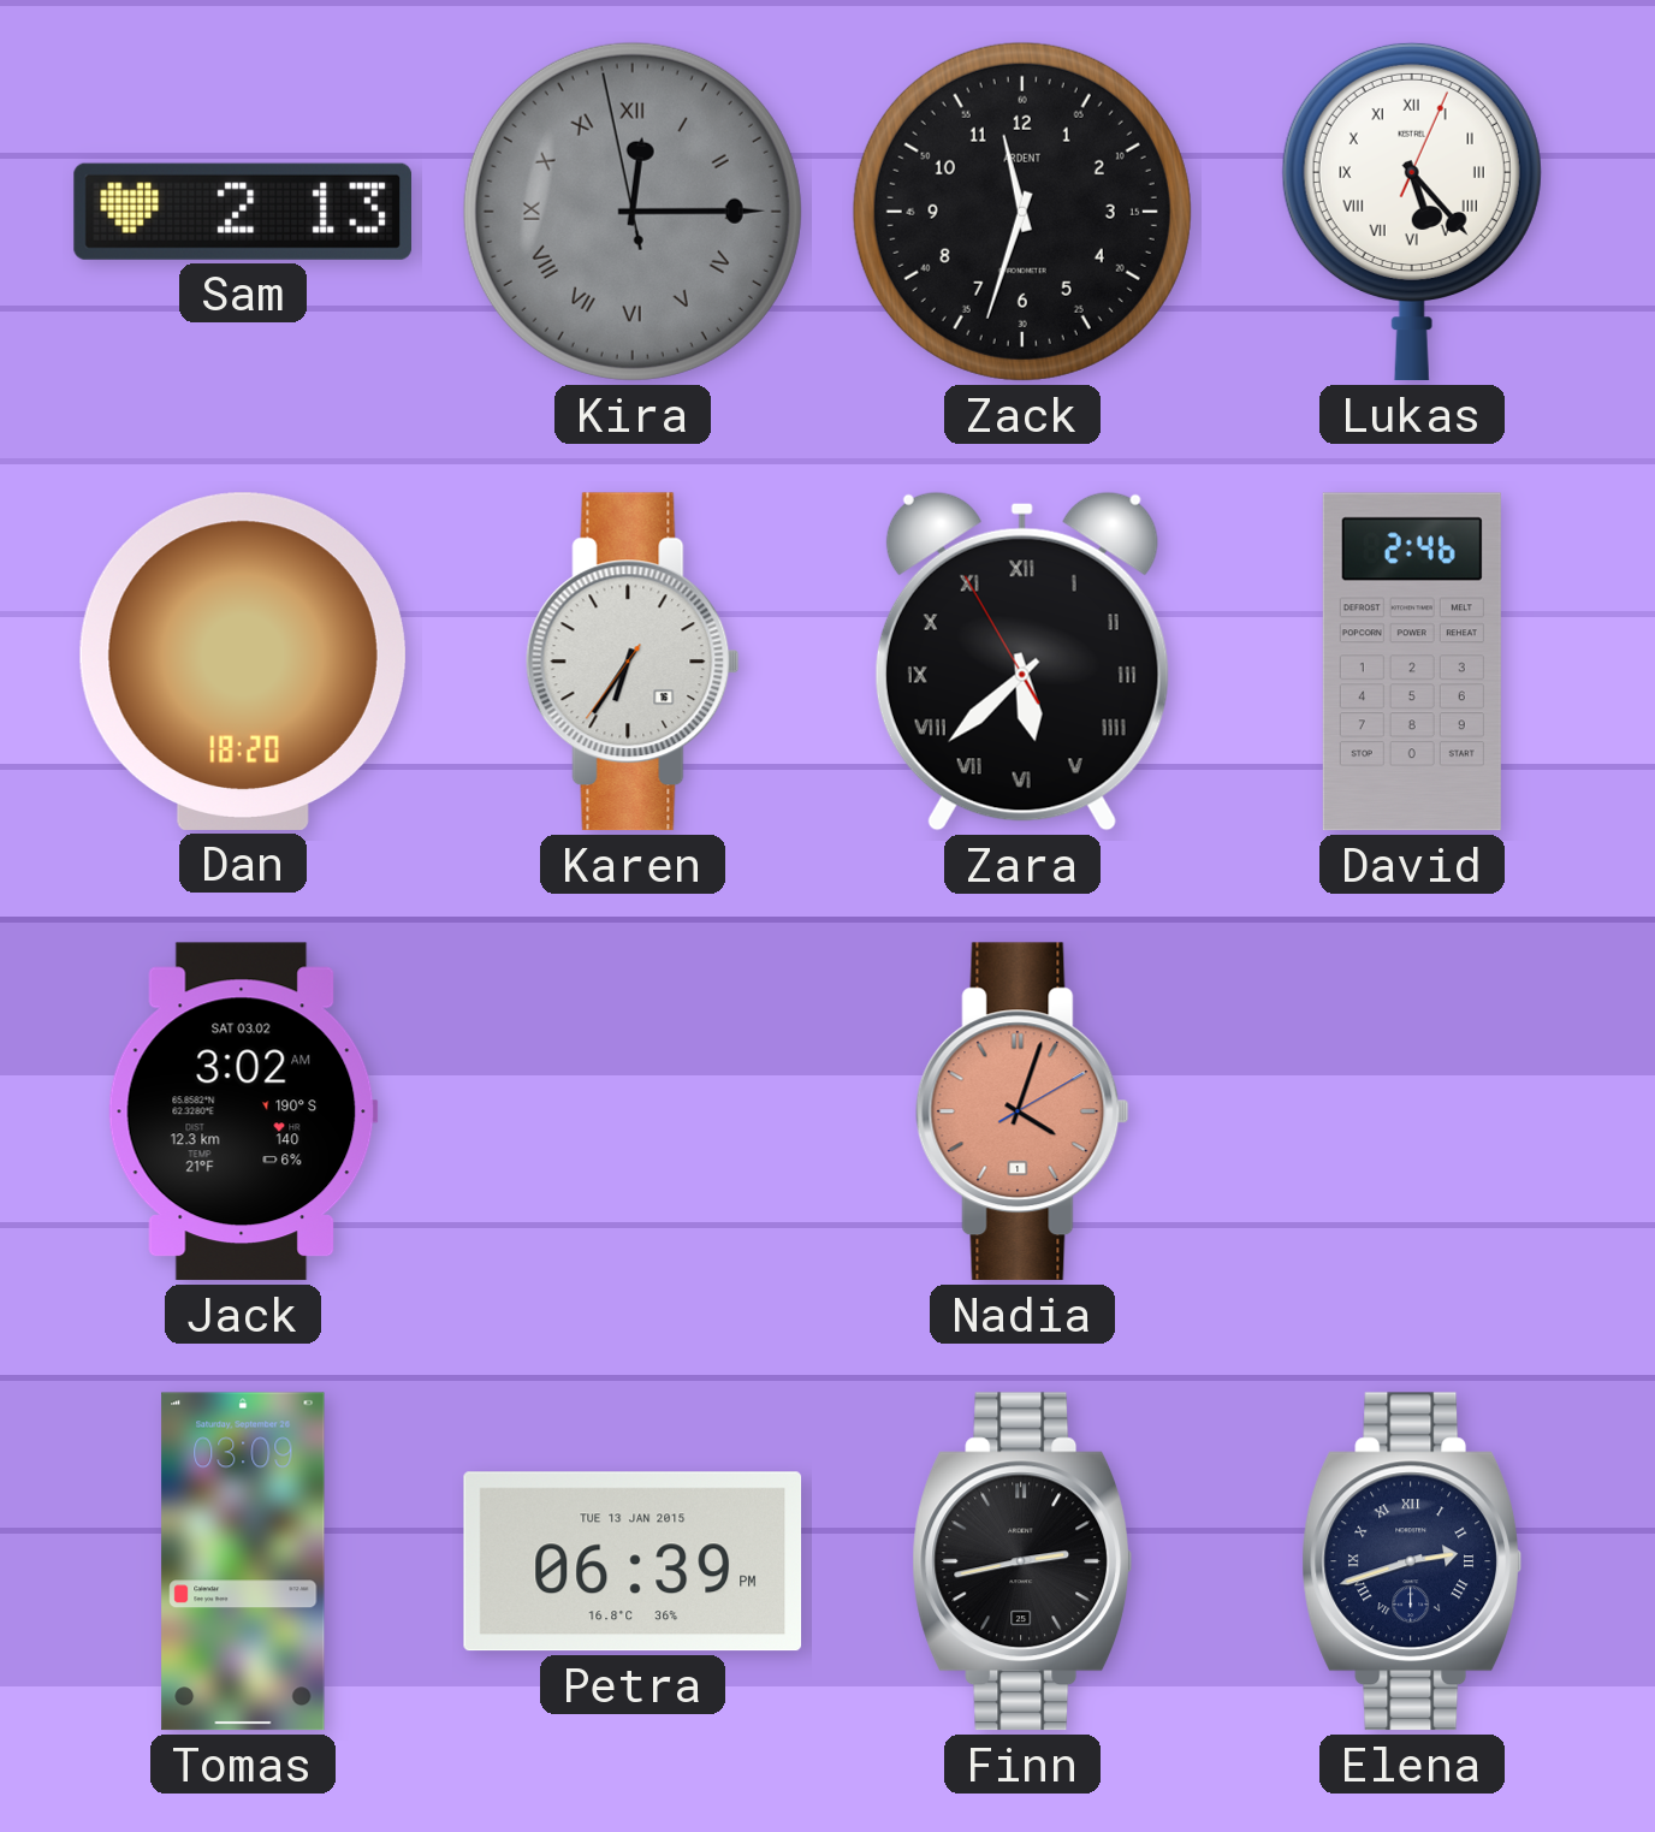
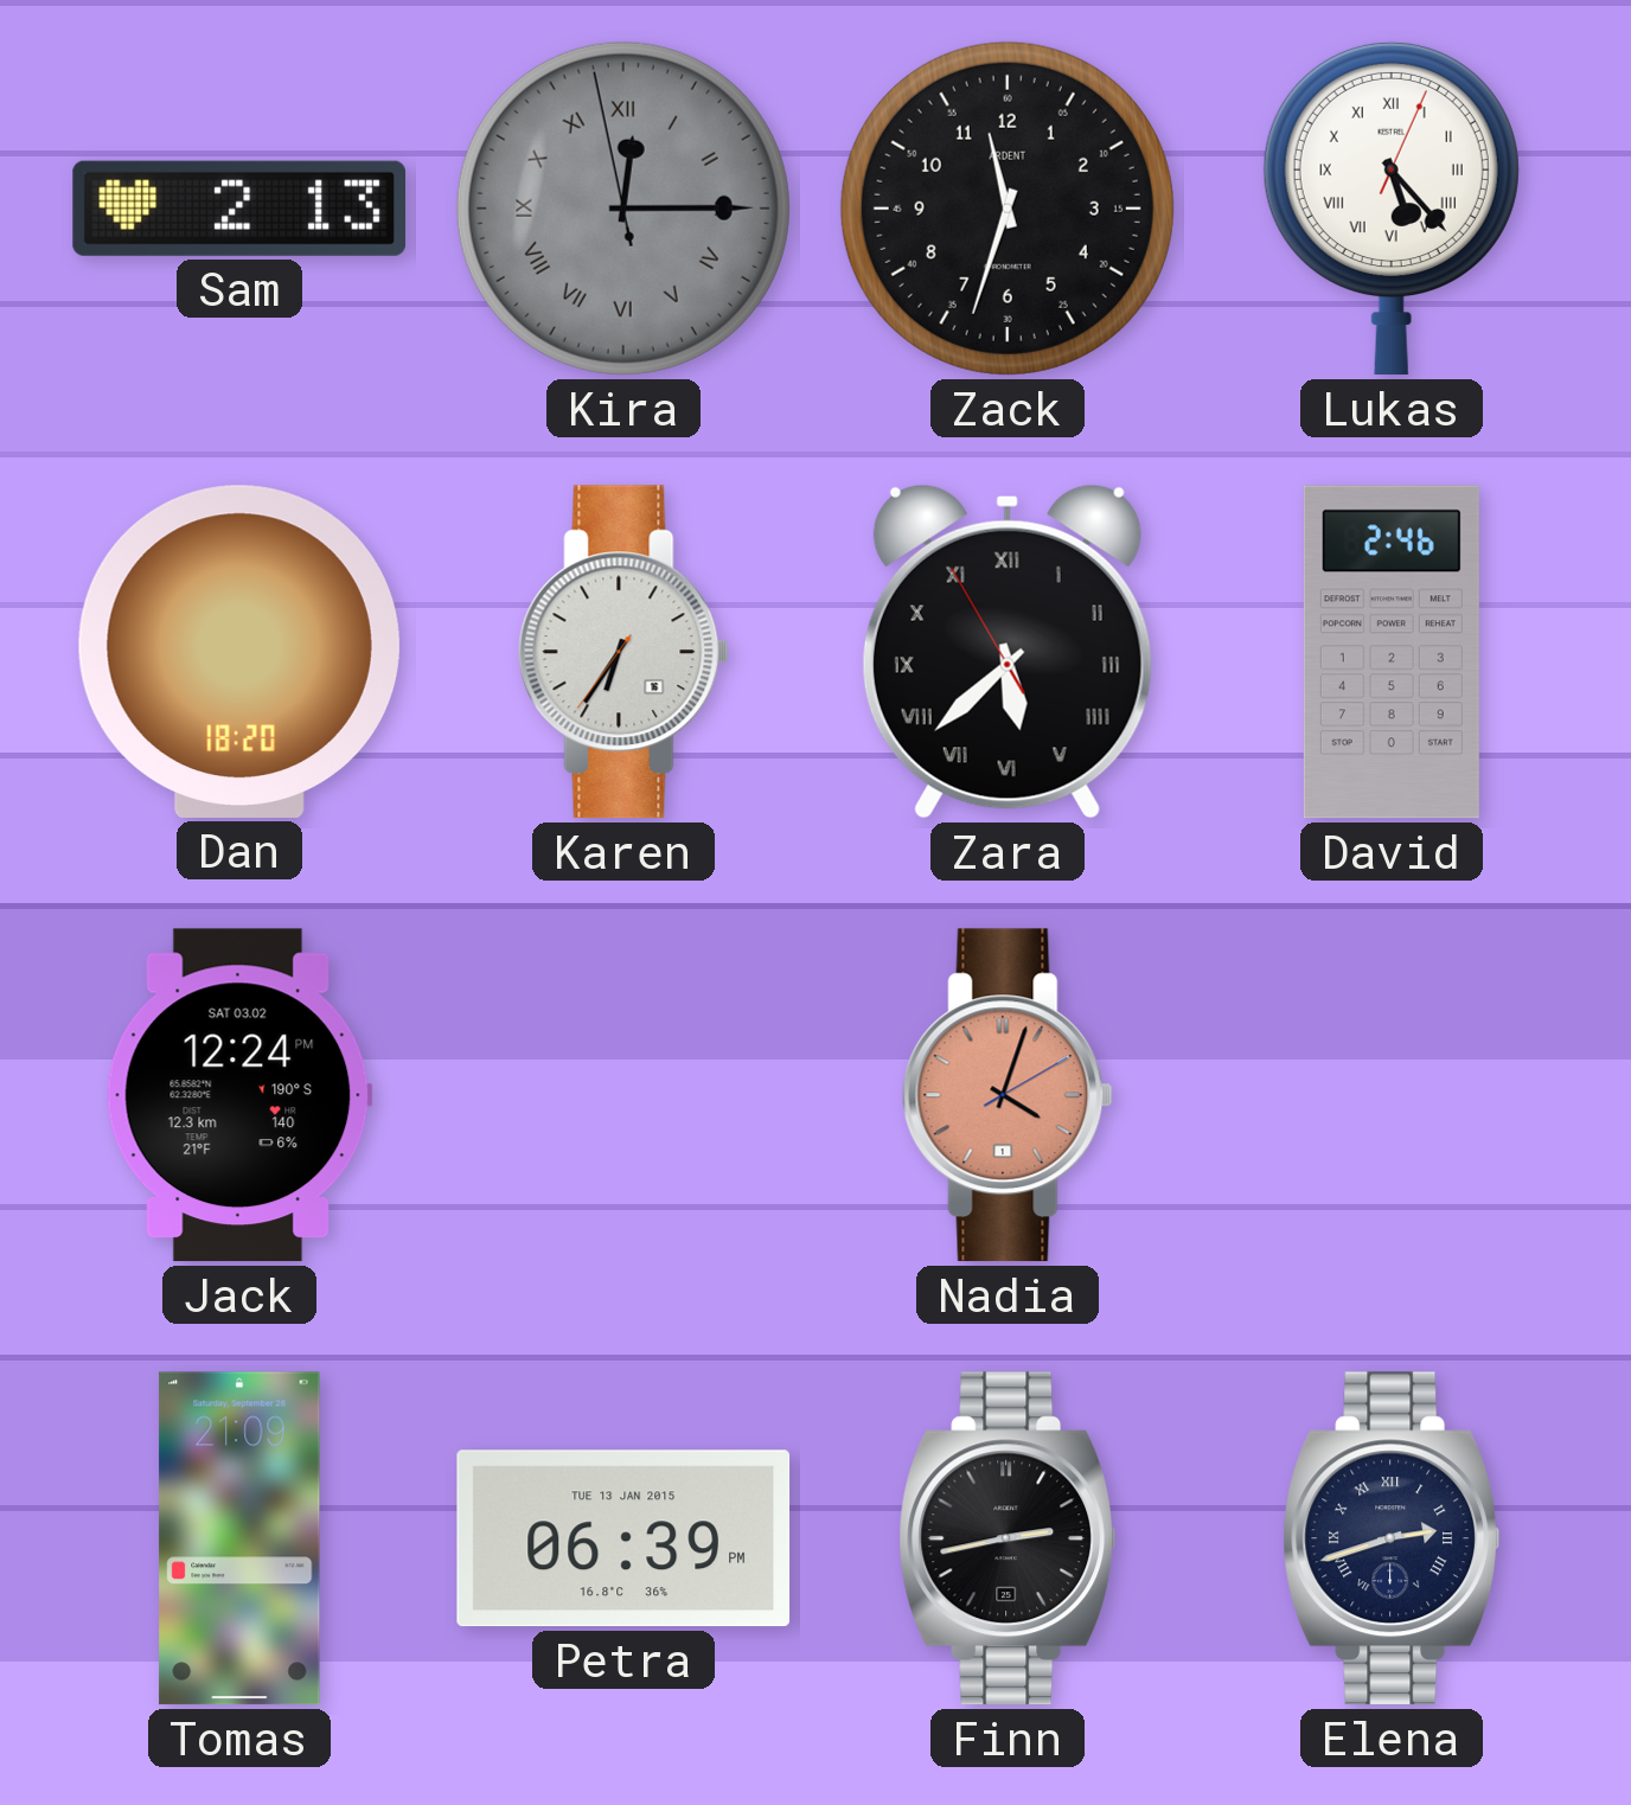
Jack: 3:02 -> 12:24 (239, 1095)
Tomas: 03:09 -> 21:09 (239, 1538)
